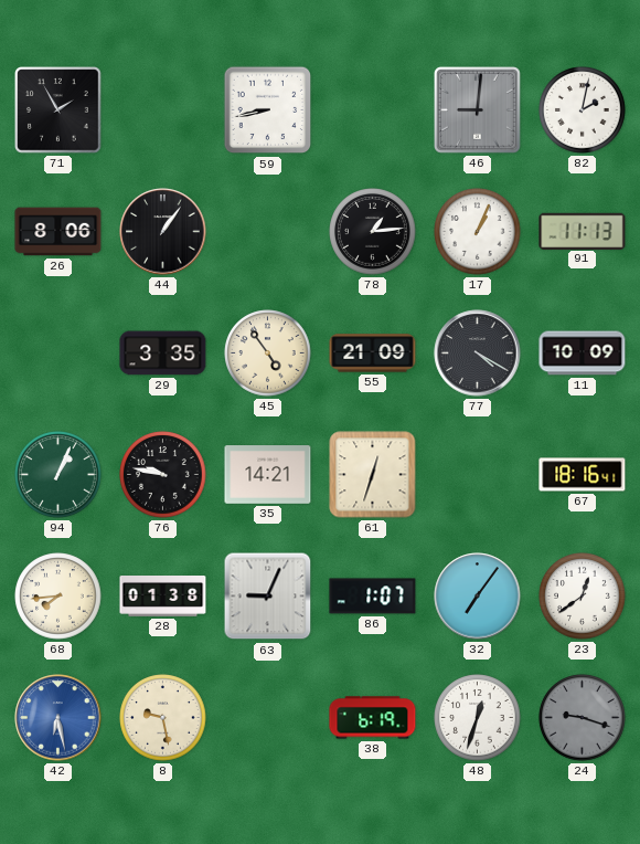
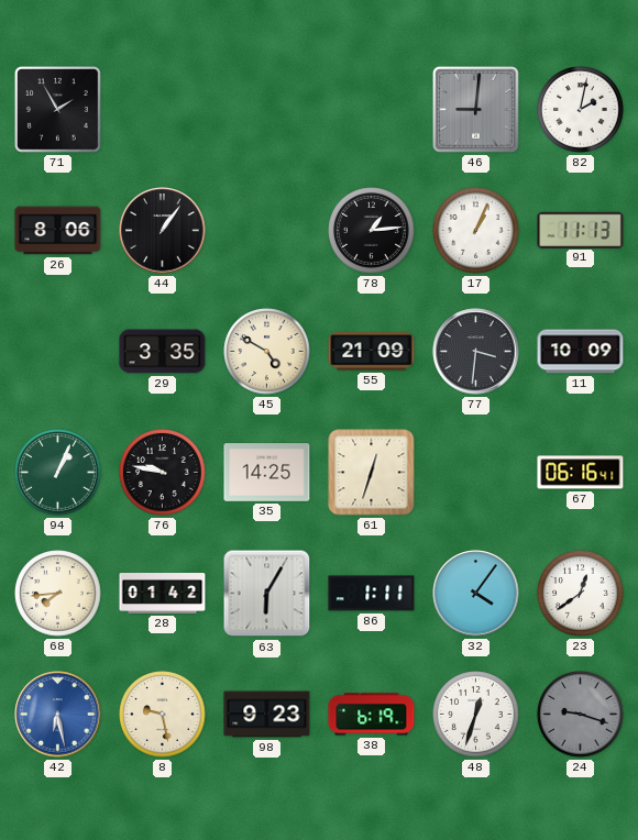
59: 8:43 -> none (268, 110)
45: 4:54 -> 4:50 (267, 352)
77: 4:20 -> 3:31 (476, 352)
35: 14:21 -> 14:25 (267, 473)
67: 18:16 -> 06:16 (581, 473)
28: 01:38 -> 01:42 (163, 594)
63: 9:04 -> 6:05 (267, 594)
86: 1:07 -> 1:11 (372, 594)
32: 7:06 -> 4:06 (476, 594)
98: none -> 9:23 (267, 715)
